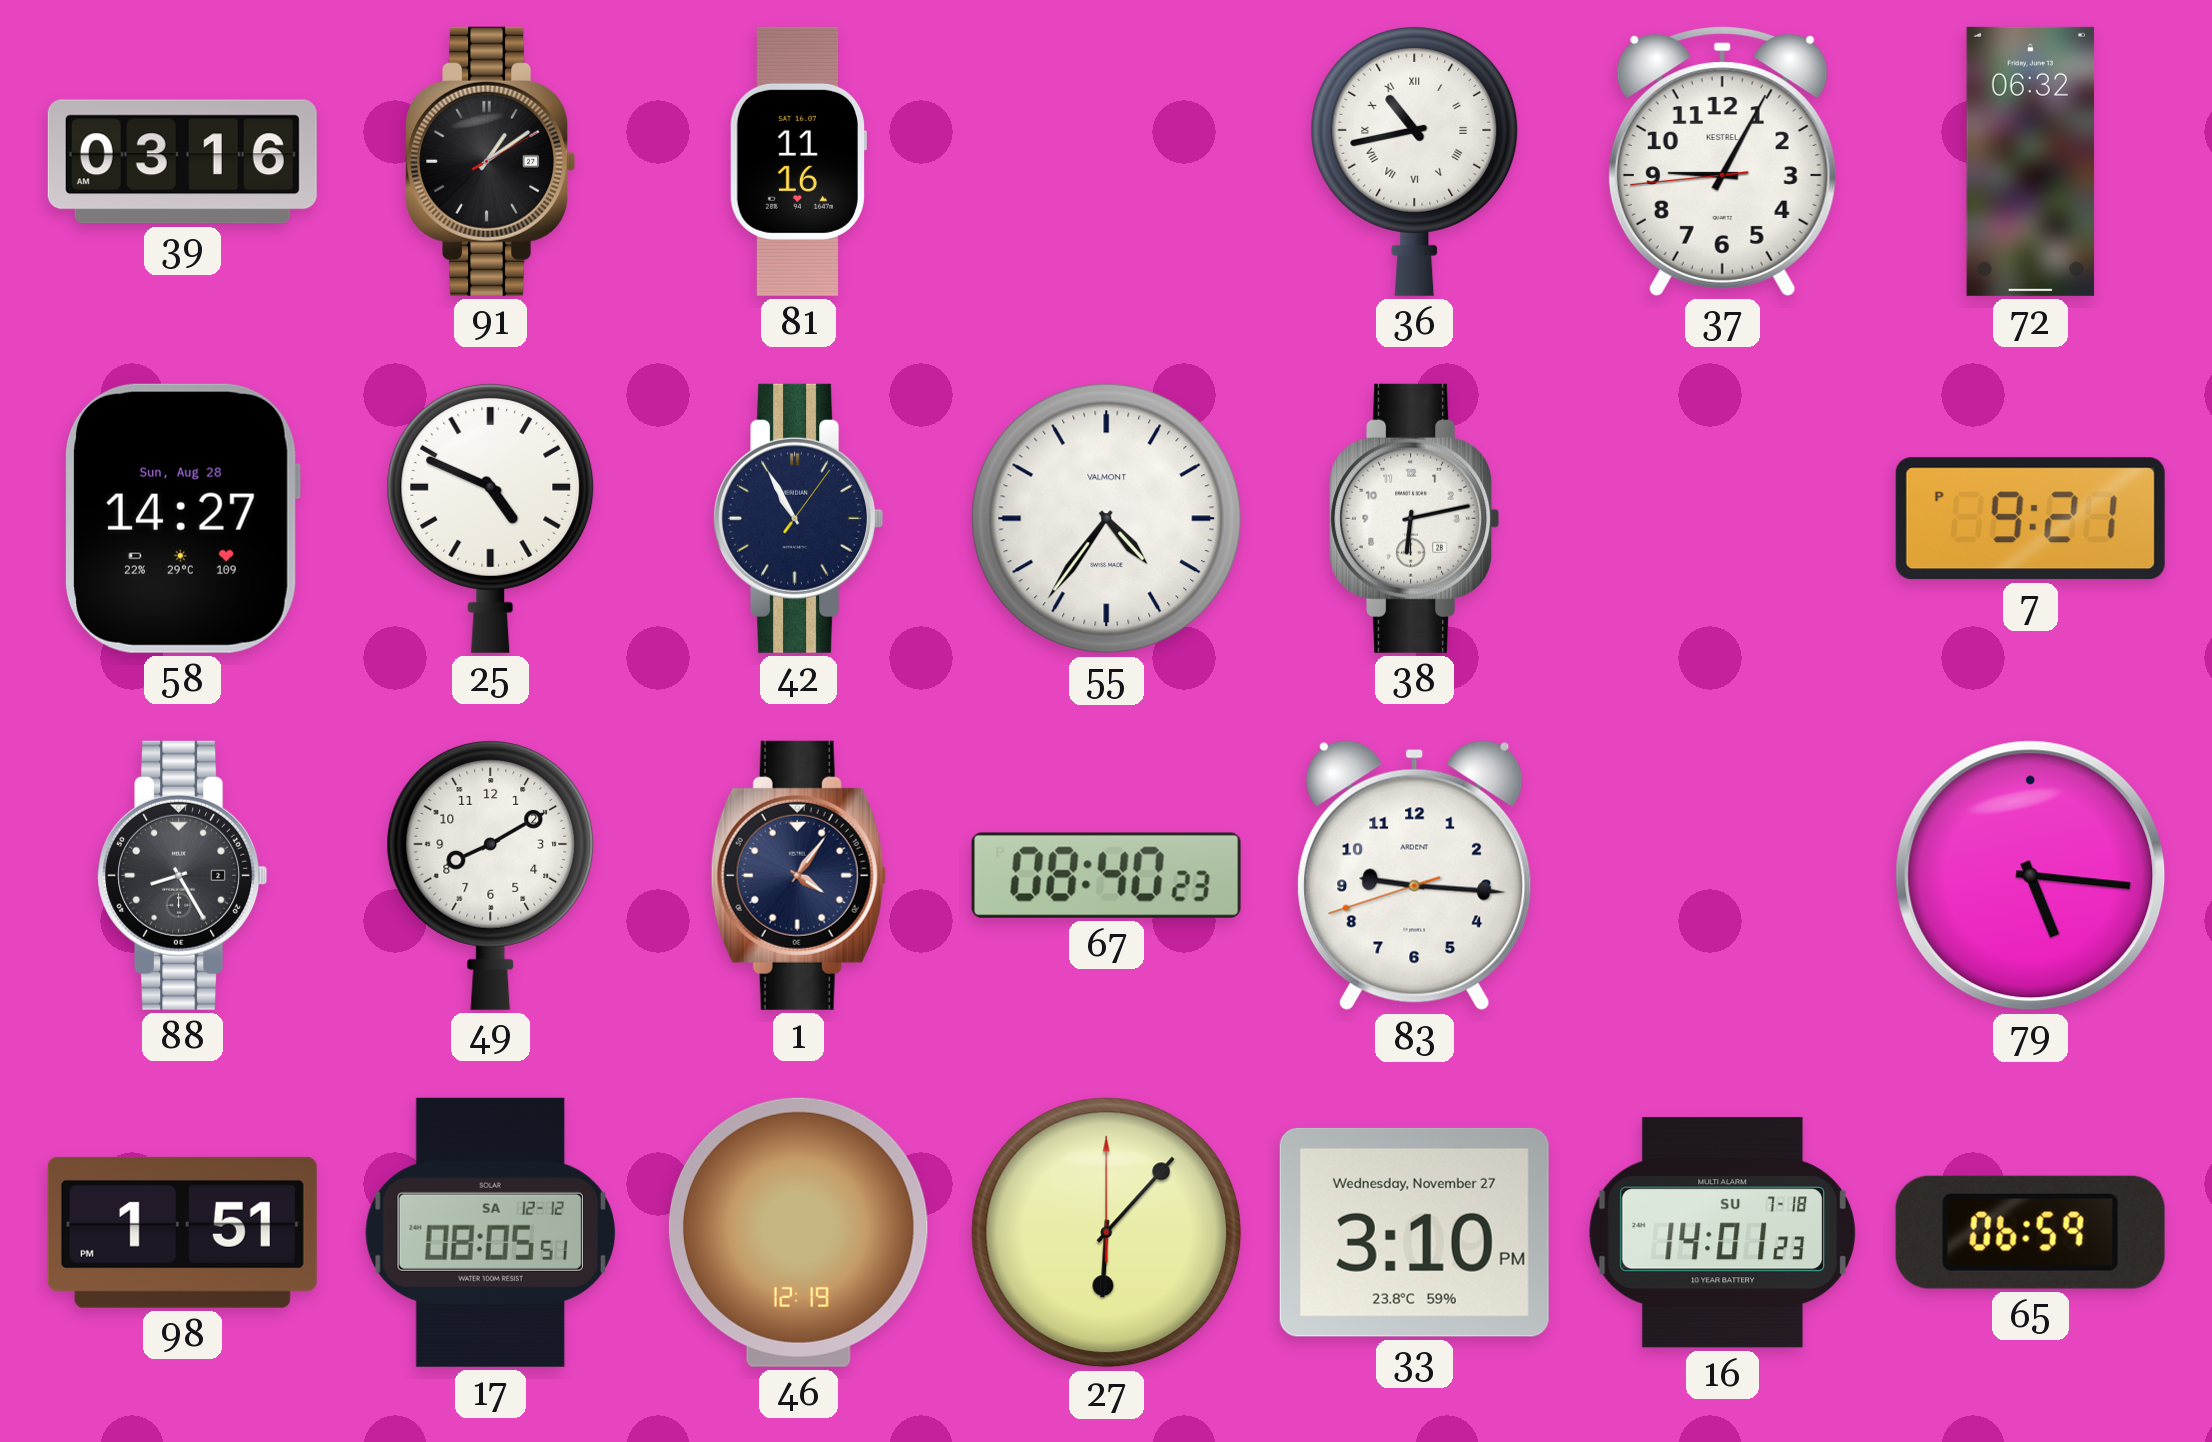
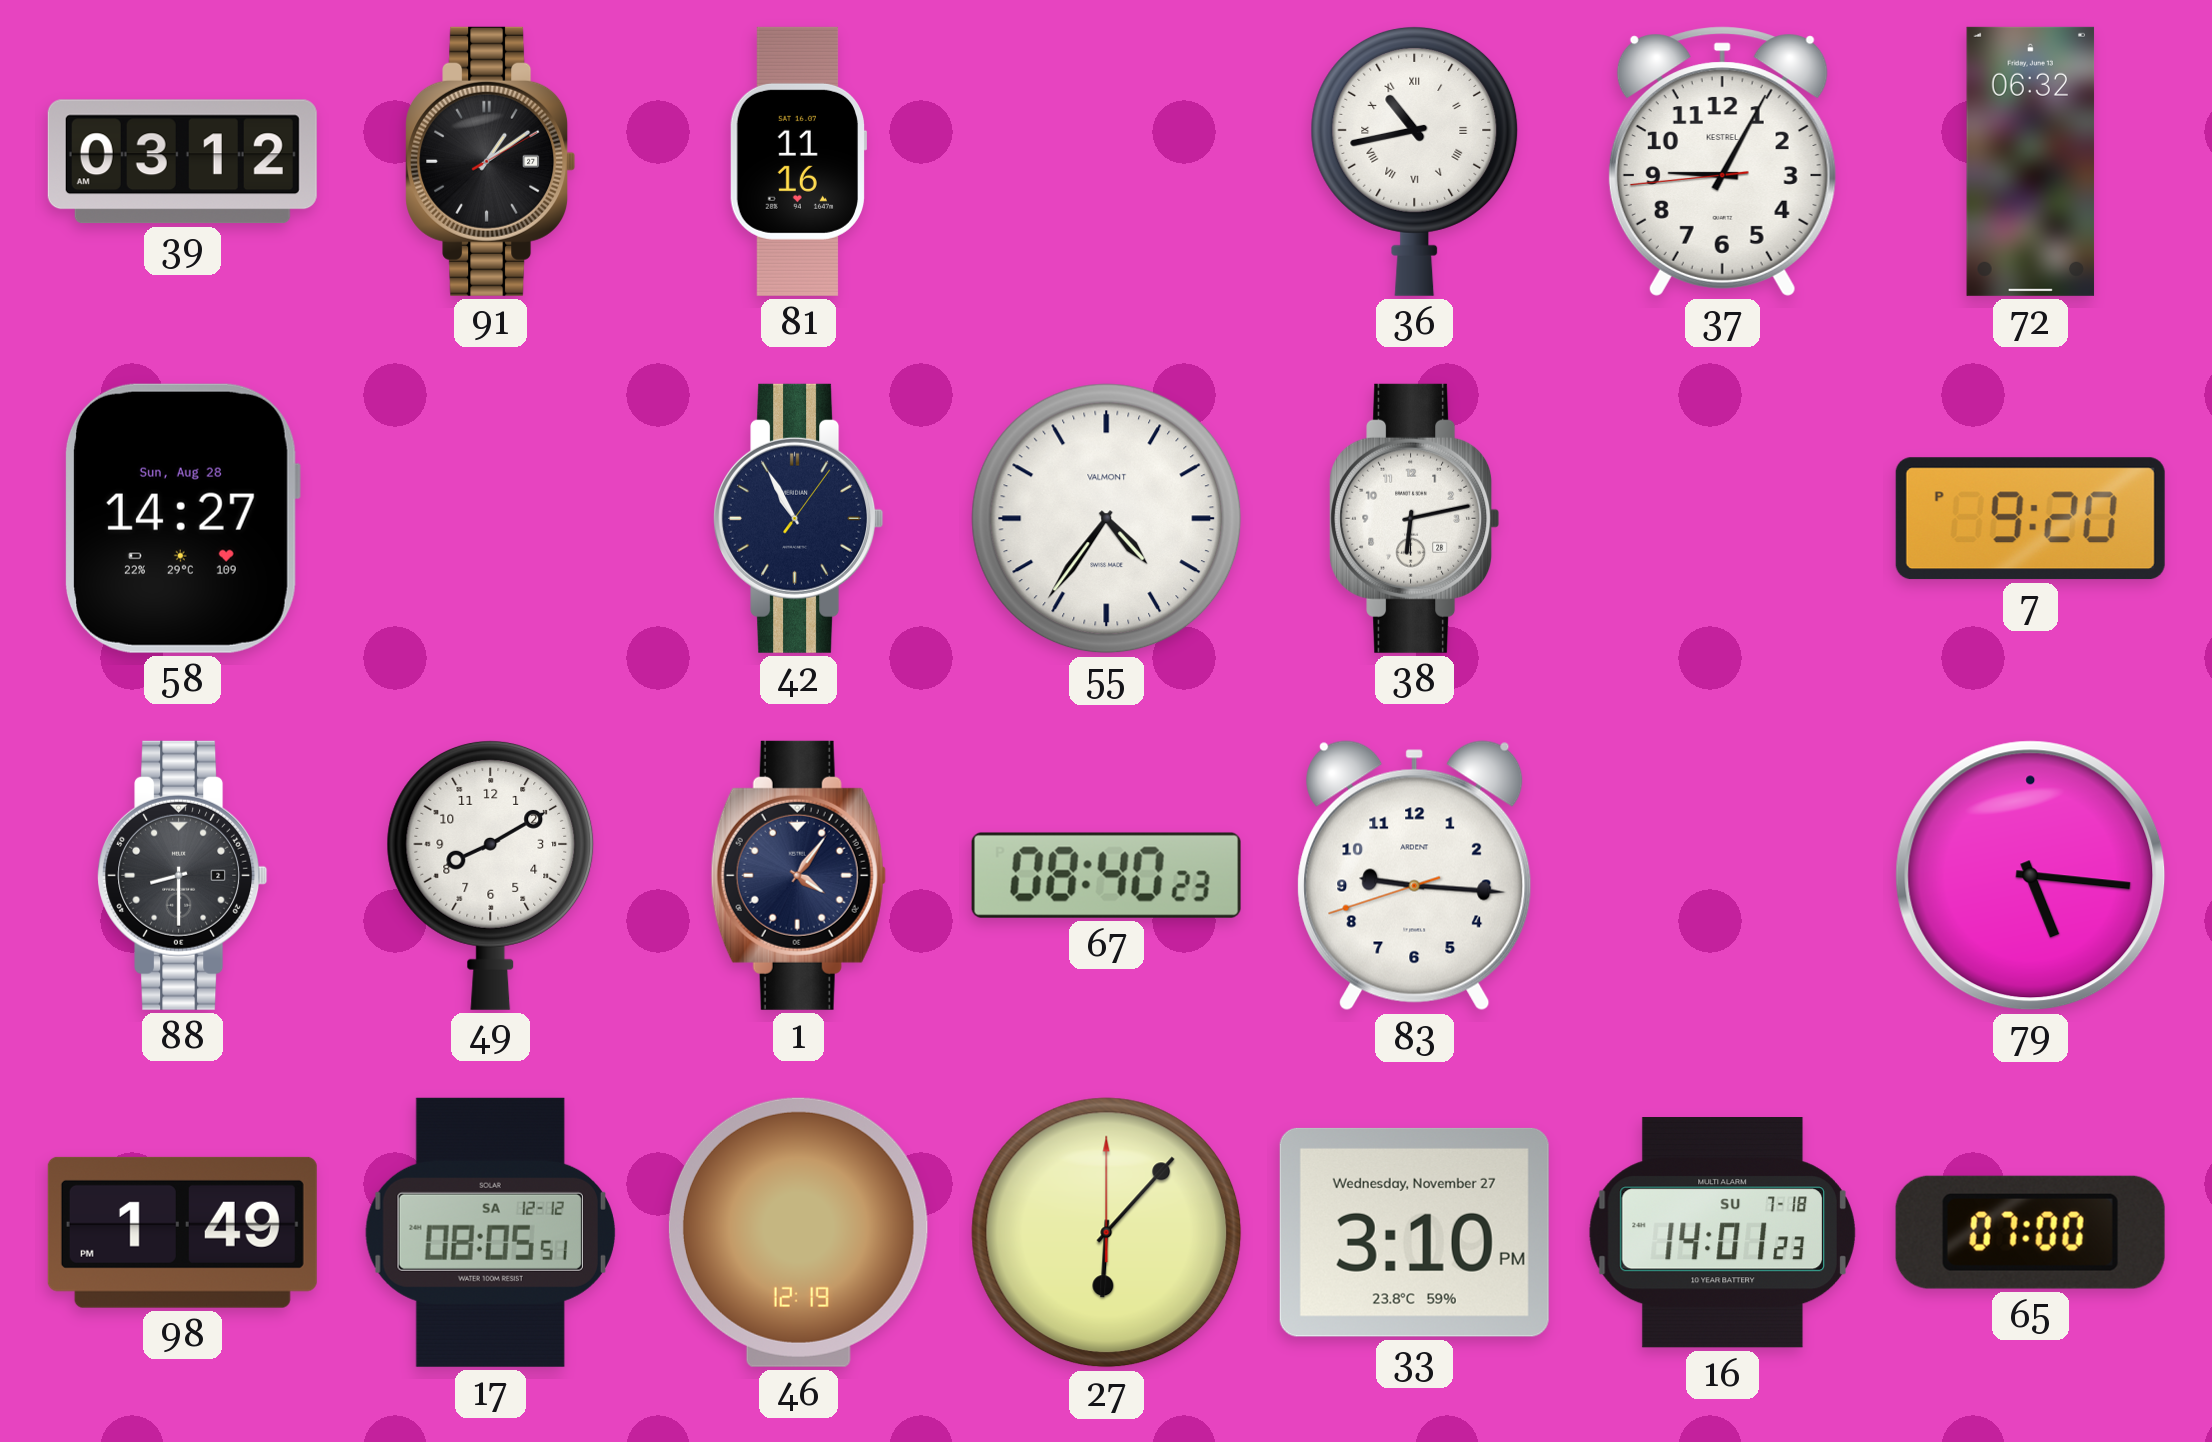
39: 03:16 -> 03:12 (182, 162)
25: 4:49 -> none (491, 518)
7: 9:21 -> 9:20 (2030, 519)
88: 8:25 -> 8:30 (183, 875)
98: 1:51 -> 1:49 (182, 1232)
65: 06:59 -> 07:00 (2030, 1232)
